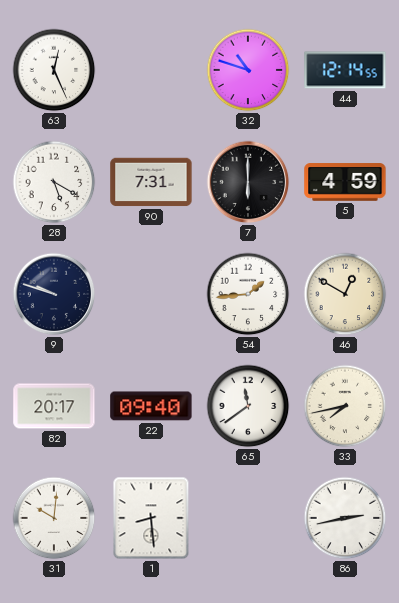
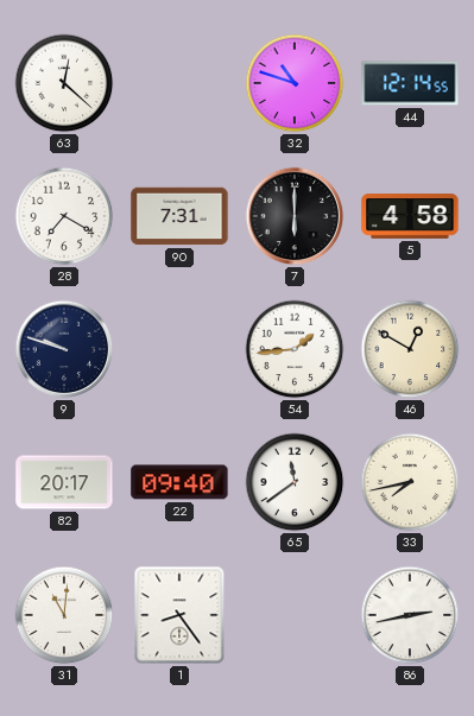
63: 12:26 -> 12:22 (64, 83)
28: 5:20 -> 7:20 (64, 216)
5: 4:59 -> 4:58 (410, 216)
31: 10:01 -> 11:01 (64, 615)
1: 8:29 -> 8:24 (179, 615)
